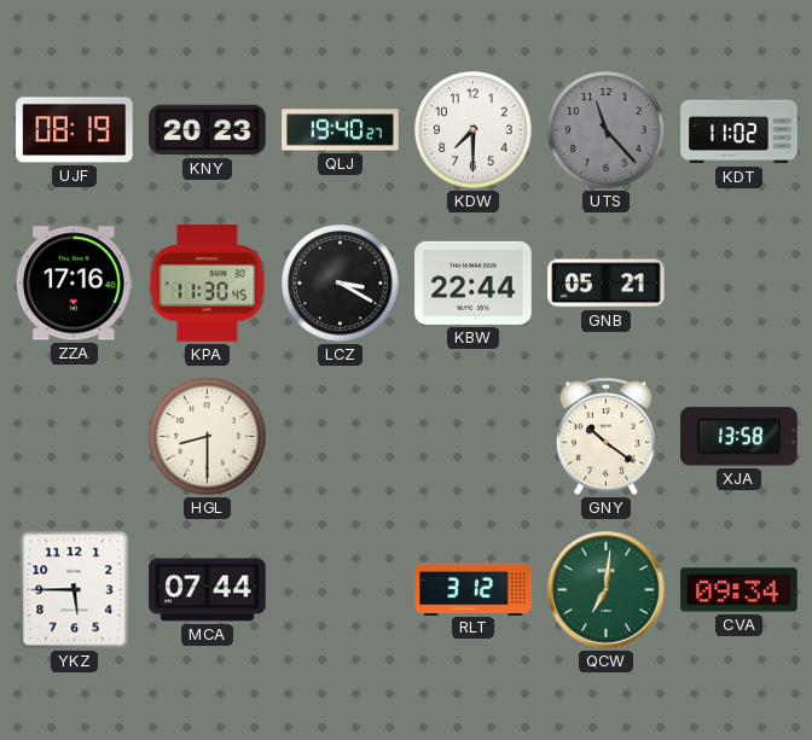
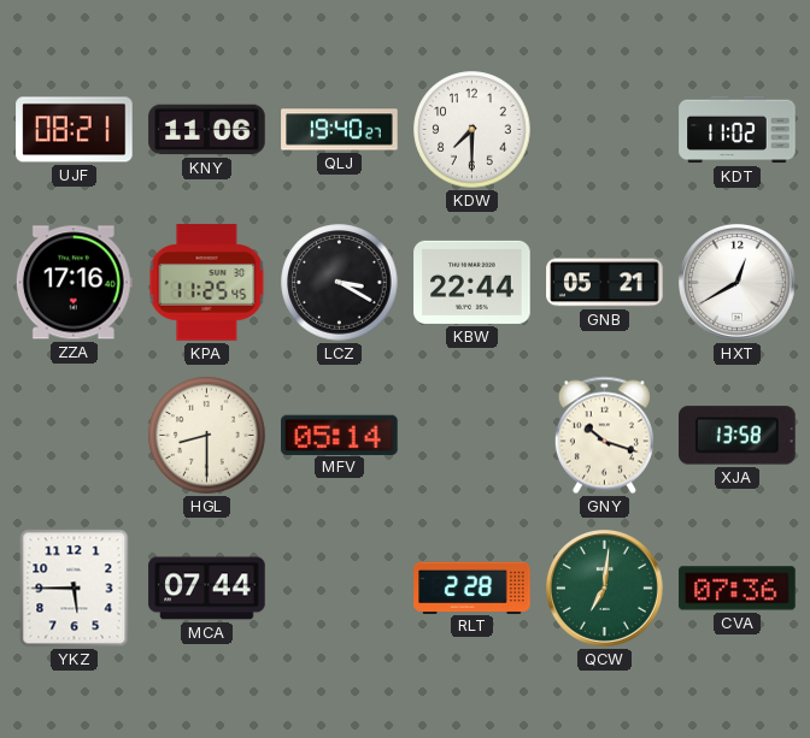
UJF: 08:19 -> 08:21 (75, 130)
KNY: 20:23 -> 11:06 (207, 130)
UTS: 11:23 -> none (607, 130)
KPA: 11:30 -> 11:25 (207, 283)
HXT: none -> 12:40 (736, 282)
MFV: none -> 05:14 (340, 435)
GNY: 10:21 -> 10:18 (604, 436)
RLT: 3:12 -> 2:28 (472, 588)
CVA: 09:34 -> 07:36 (738, 589)
